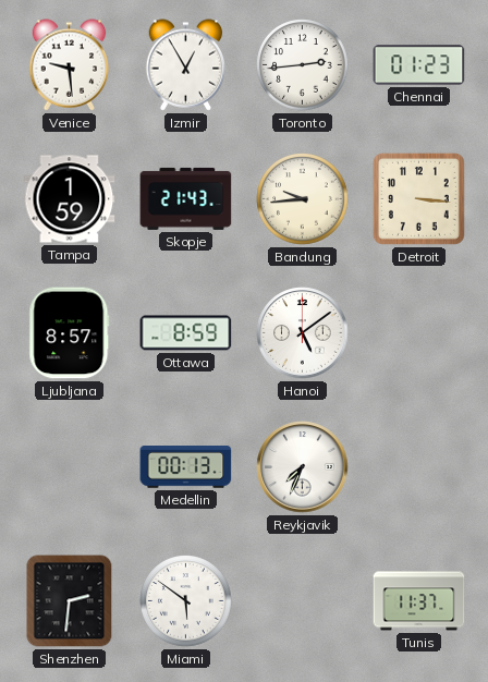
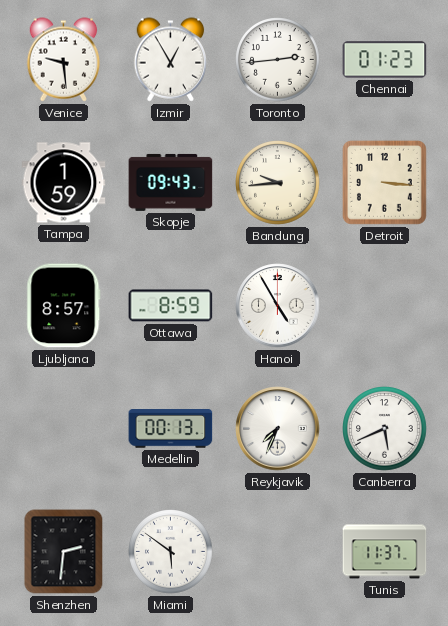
Skopje: 21:43 -> 09:43 (171, 182)
Hanoi: 5:09 -> 4:55 (278, 306)
Canberra: none -> 5:41 (385, 429)
